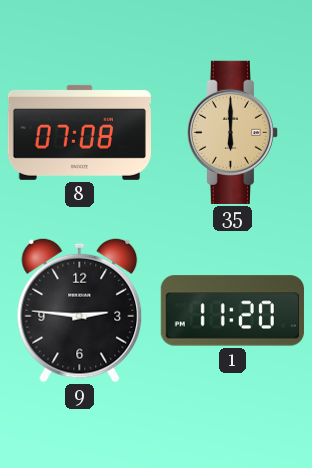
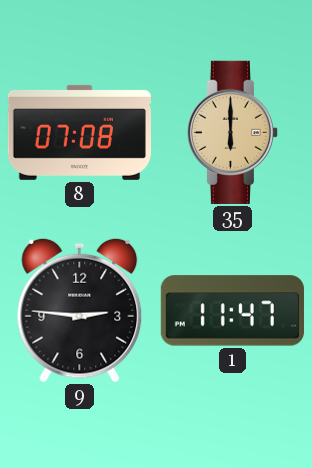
1: 11:20 -> 11:47 (232, 311)
